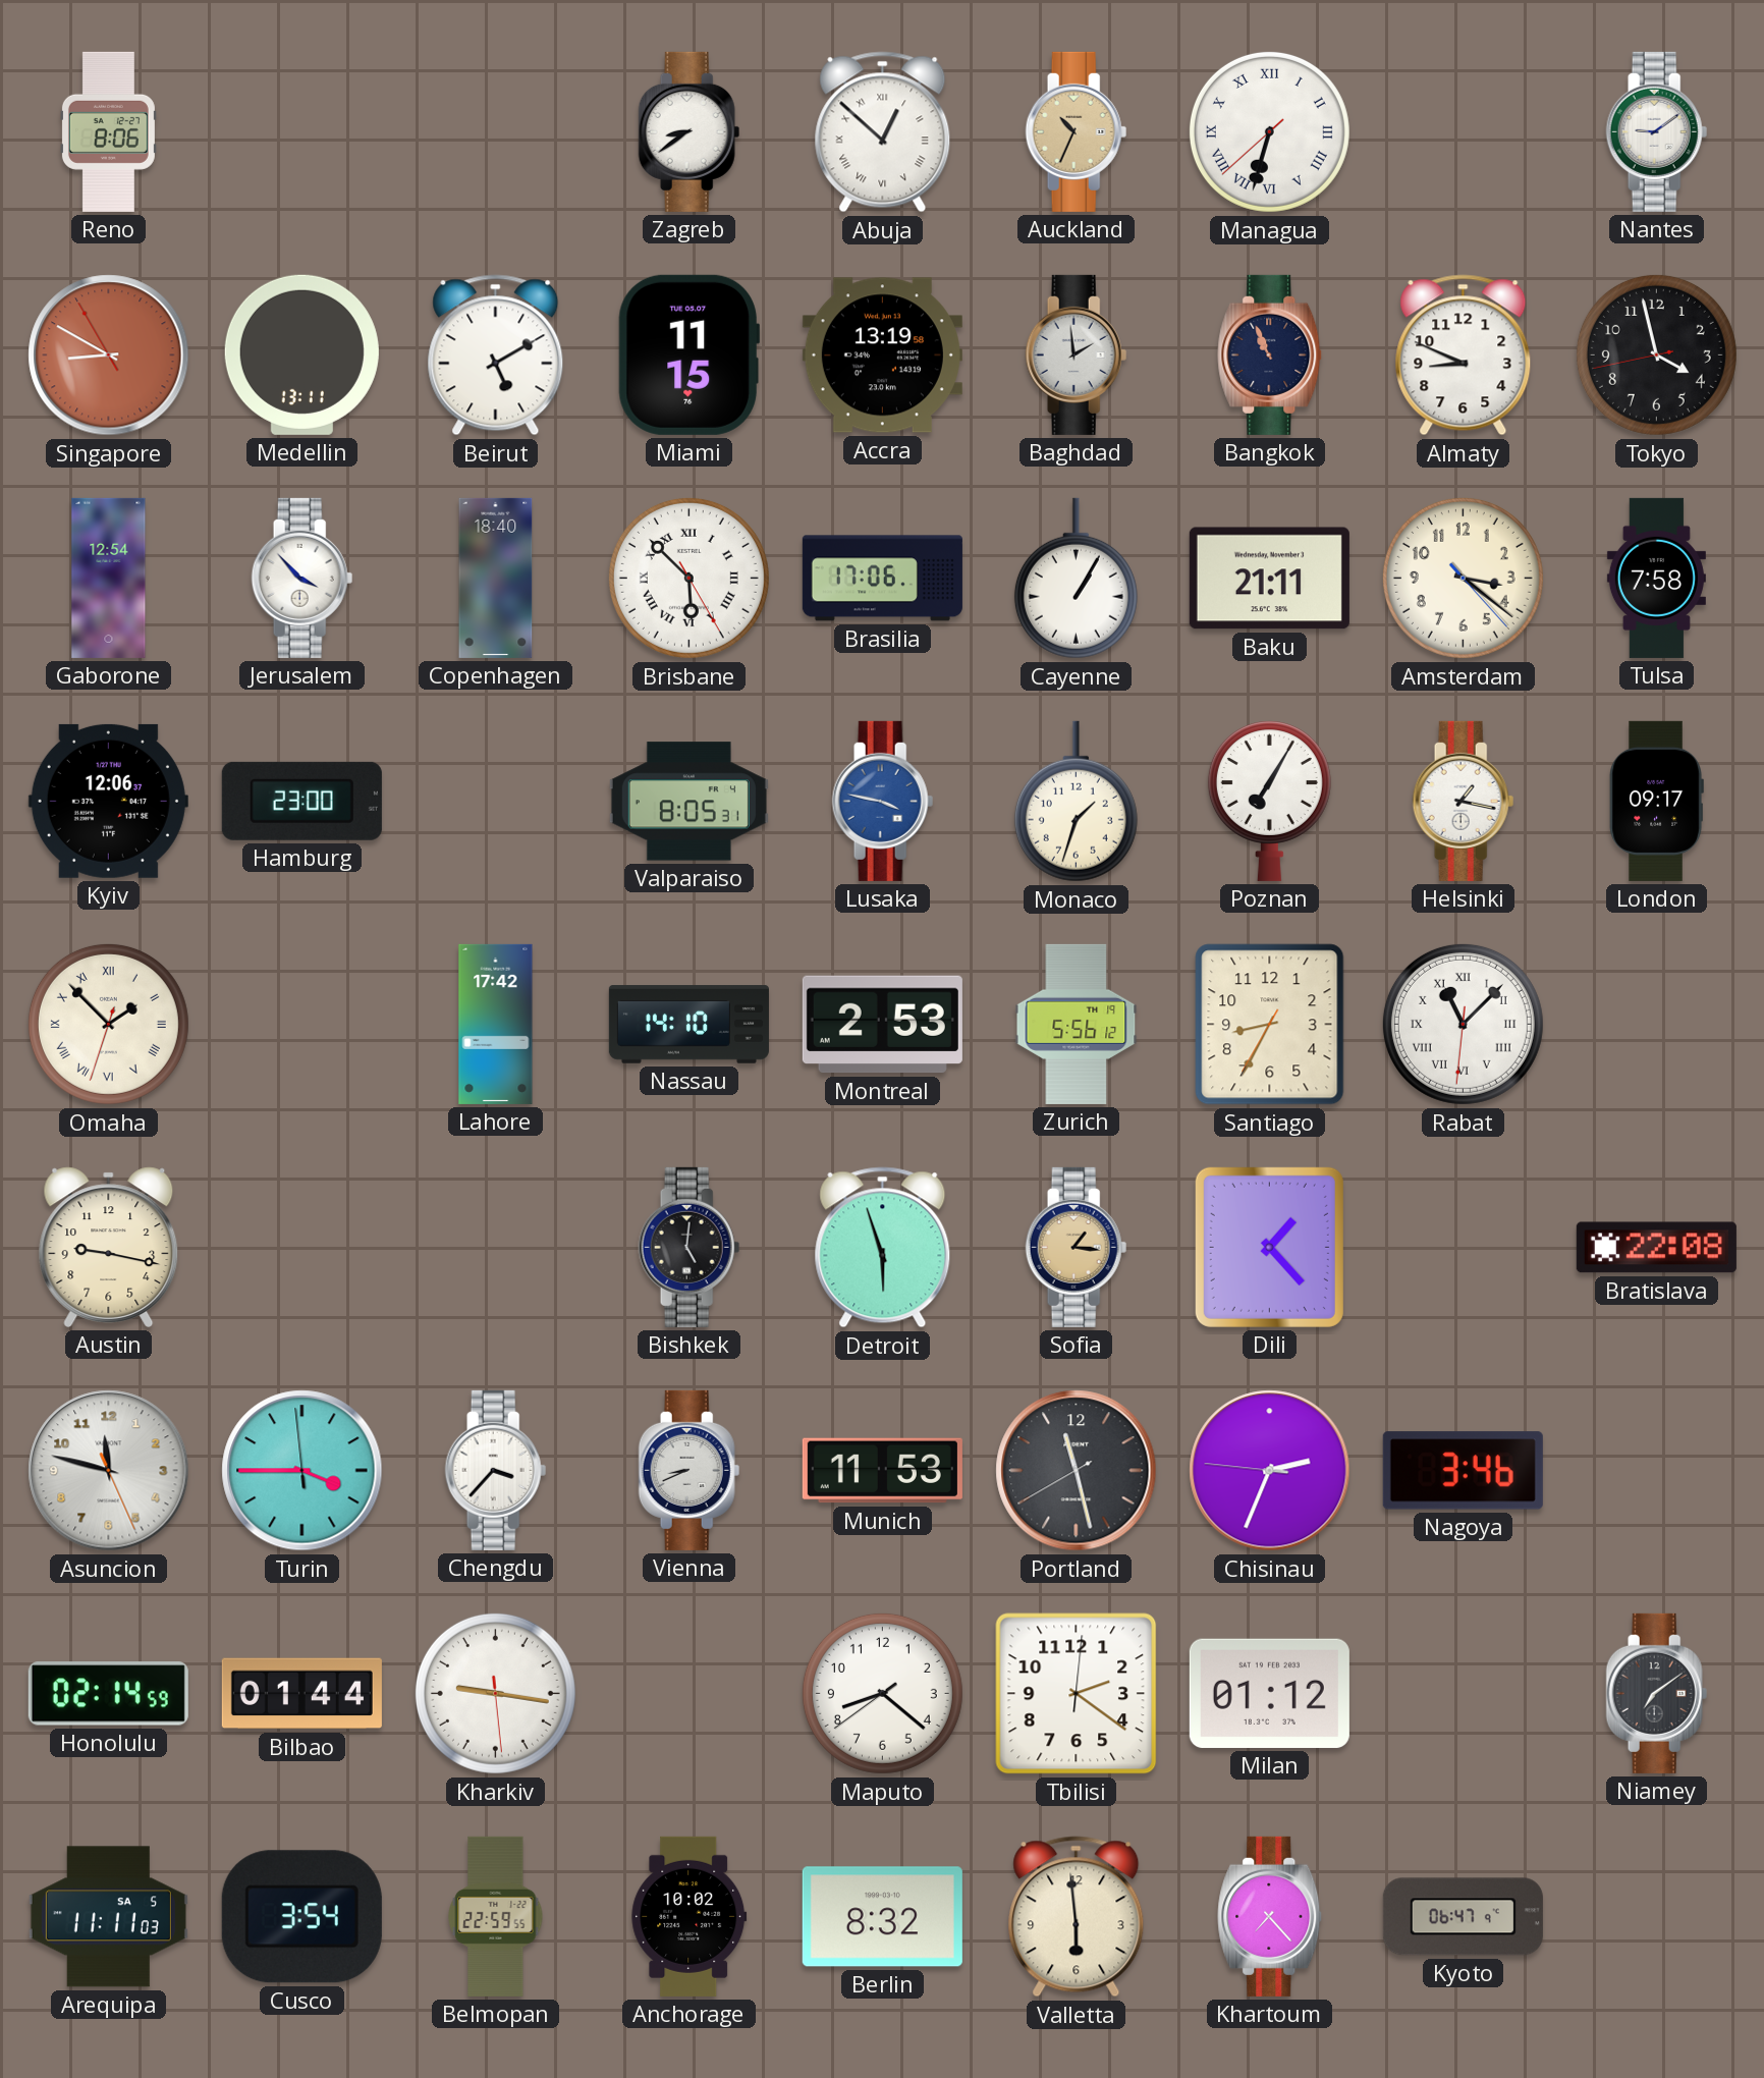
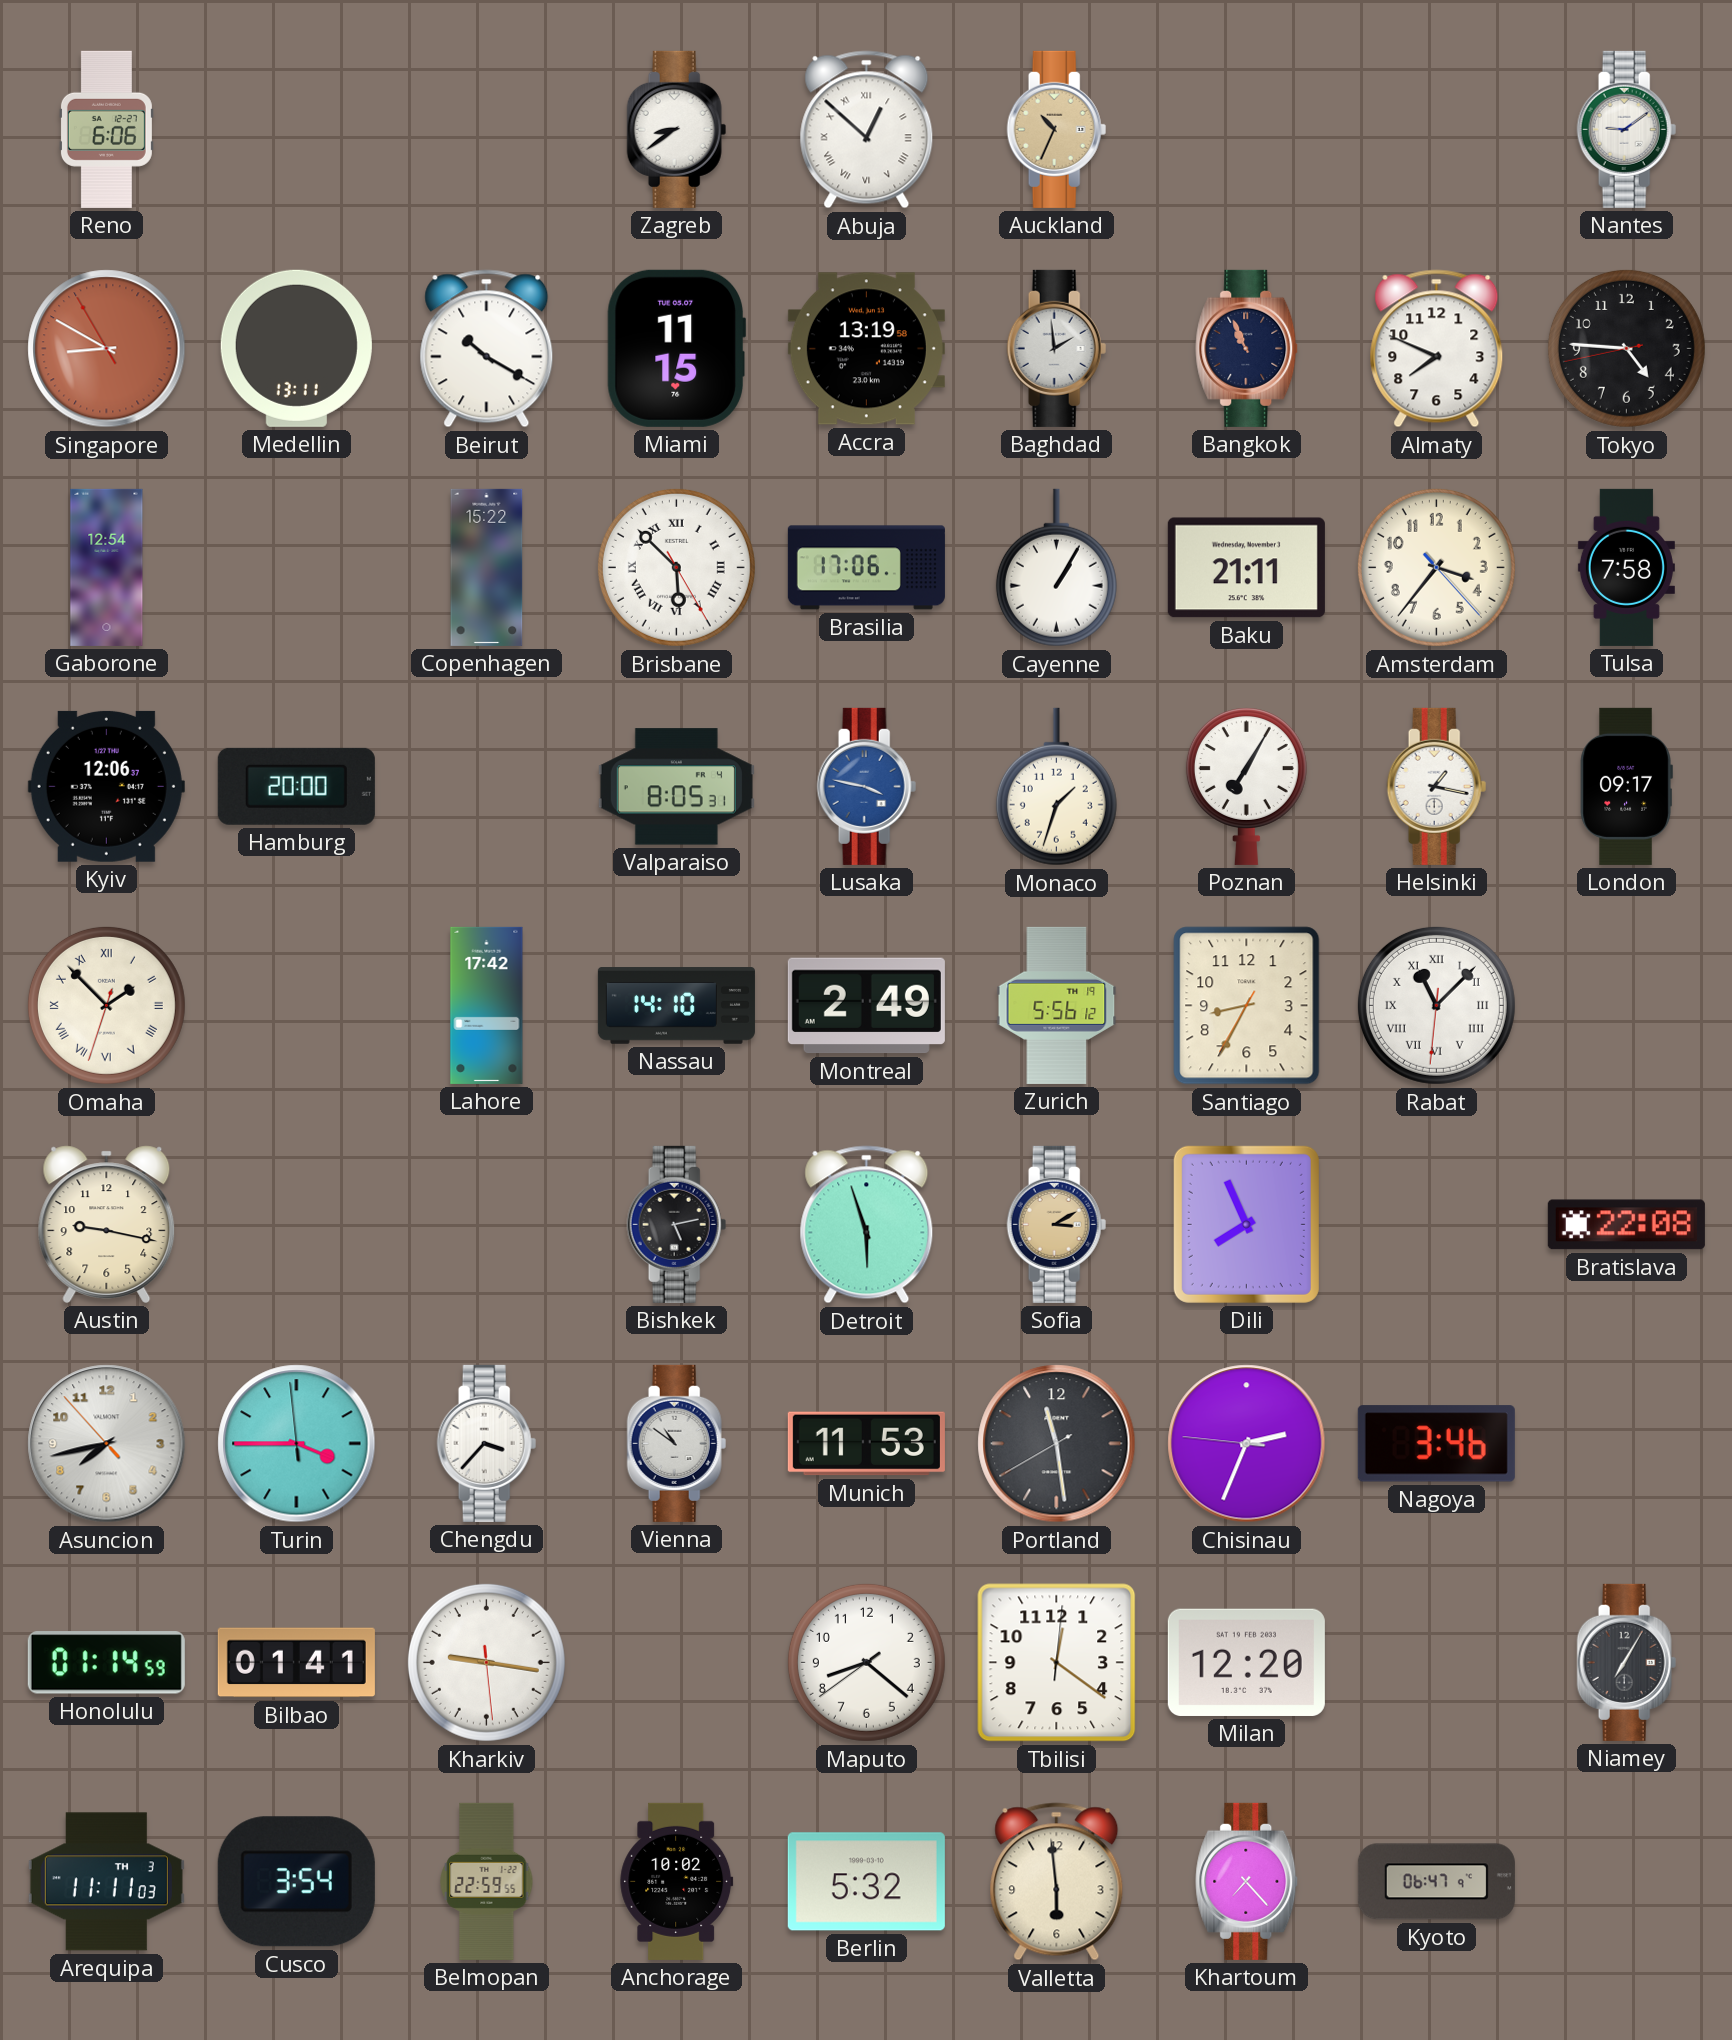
Reno: 8:06 -> 6:06 (106, 129)
Managua: 6:32 -> none (1269, 131)
Beirut: 5:10 -> 10:20 (487, 349)
Almaty: 8:49 -> 7:49 (1437, 349)
Tokyo: 3:57 -> 4:45 (1626, 348)
Jerusalem: 3:53 -> none (302, 578)
Copenhagen: 18:40 -> 15:22 (487, 567)
Amsterdam: 3:21 -> 3:36 (1436, 567)
Hamburg: 23:00 -> 20:00 (296, 786)
Montreal: 2:53 -> 2:49 (866, 1006)
Bishkek: 5:01 -> 5:13 (677, 1224)
Sofia: 1:16 -> 3:10 (1057, 1224)
Dili: 1:23 -> 7:56 (1246, 1224)
Asuncion: 11:47 -> 7:42 (107, 1444)
Vienna: 8:41 -> 10:51 (677, 1443)
Portland: 11:27 -> 11:28 (1057, 1444)
Honolulu: 02:14 -> 01:14 (106, 1663)
Bilbao: 01:44 -> 01:41 (296, 1663)
Tbilisi: 2:21 -> 12:21 (1057, 1663)
Milan: 01:12 -> 12:20 (1246, 1662)
Niamey: 7:09 -> 7:05 (1627, 1662)
Arequipa date: SA 5 -> TH 3 (106, 1882)
Berlin: 8:32 -> 5:32 (866, 1882)
